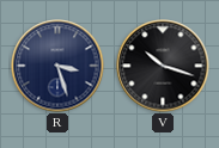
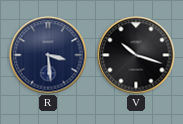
R: 3:27 -> 3:29 (48, 55)
